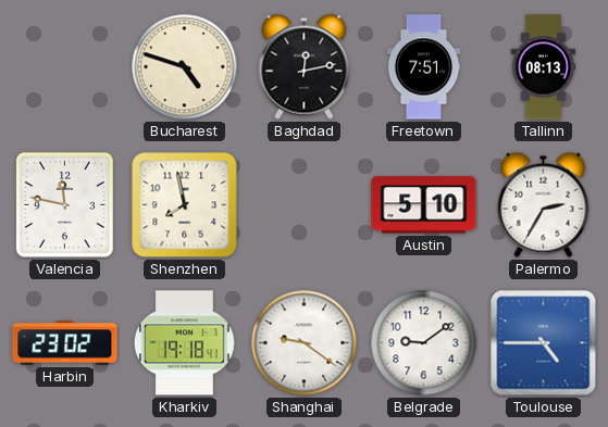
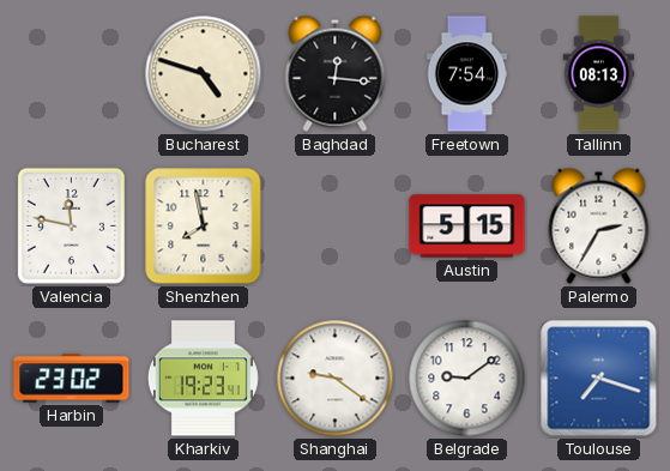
Baghdad: 12:13 -> 12:16 (336, 73)
Freetown: 7:51 -> 7:54 (467, 74)
Austin: 5:10 -> 5:15 (467, 227)
Kharkiv: 19:18 -> 19:23 (203, 379)
Toulouse: 4:45 -> 7:18 (599, 379)
